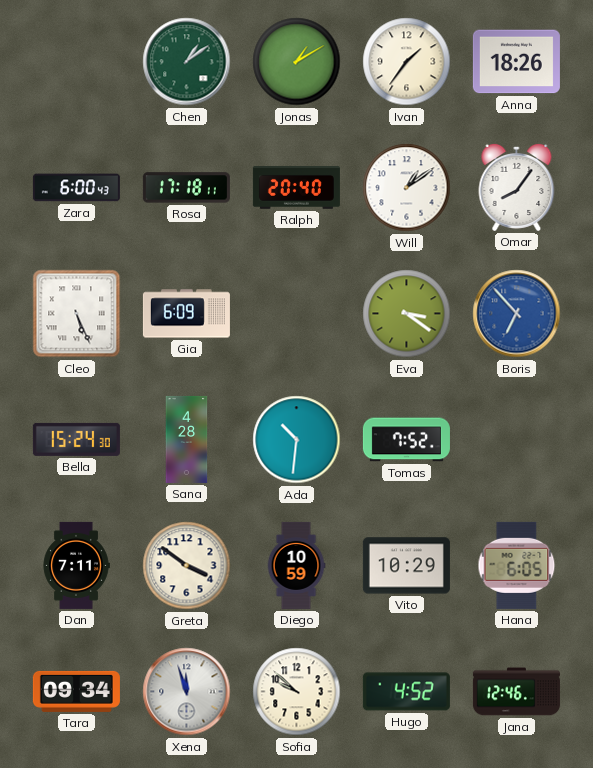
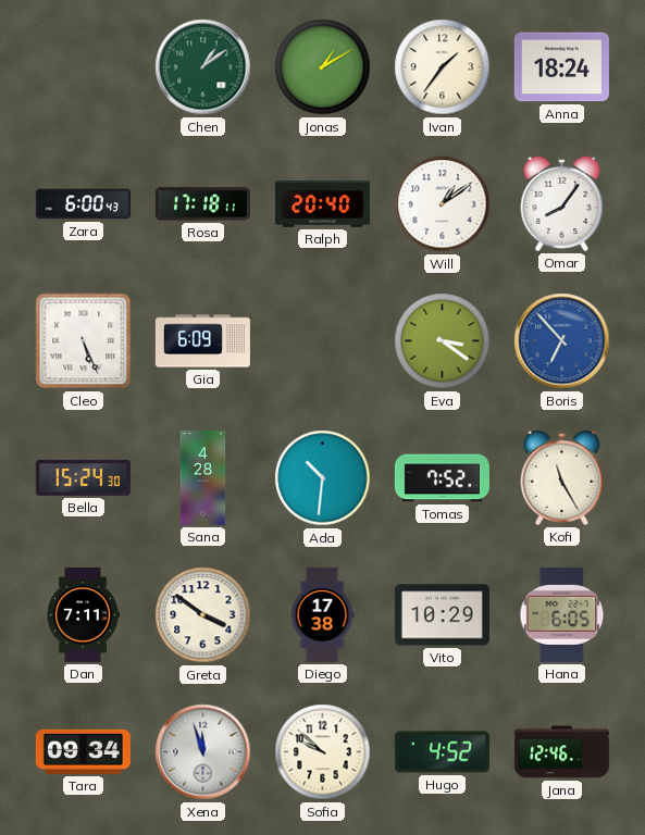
Anna: 18:26 -> 18:24 (561, 67)
Kofi: none -> 11:25 (562, 477)
Diego: 10:59 -> 17:38 (322, 614)
